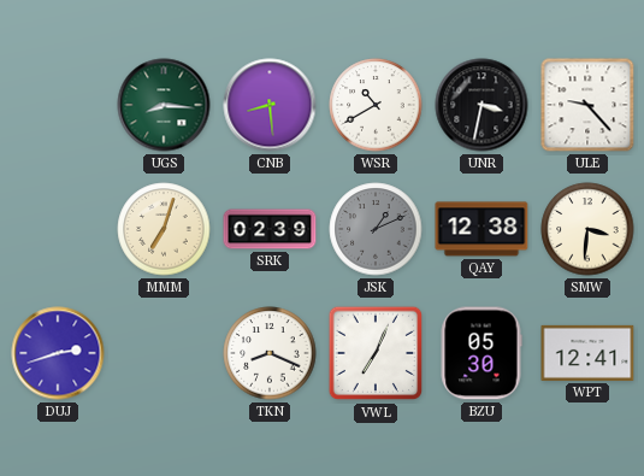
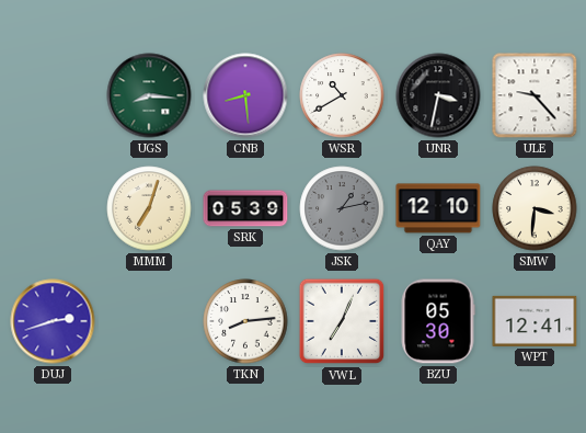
SRK: 02:39 -> 05:39 (245, 208)
JSK: 1:11 -> 1:13 (342, 208)
QAY: 12:38 -> 12:10 (438, 208)
TKN: 8:19 -> 8:14 (245, 321)
